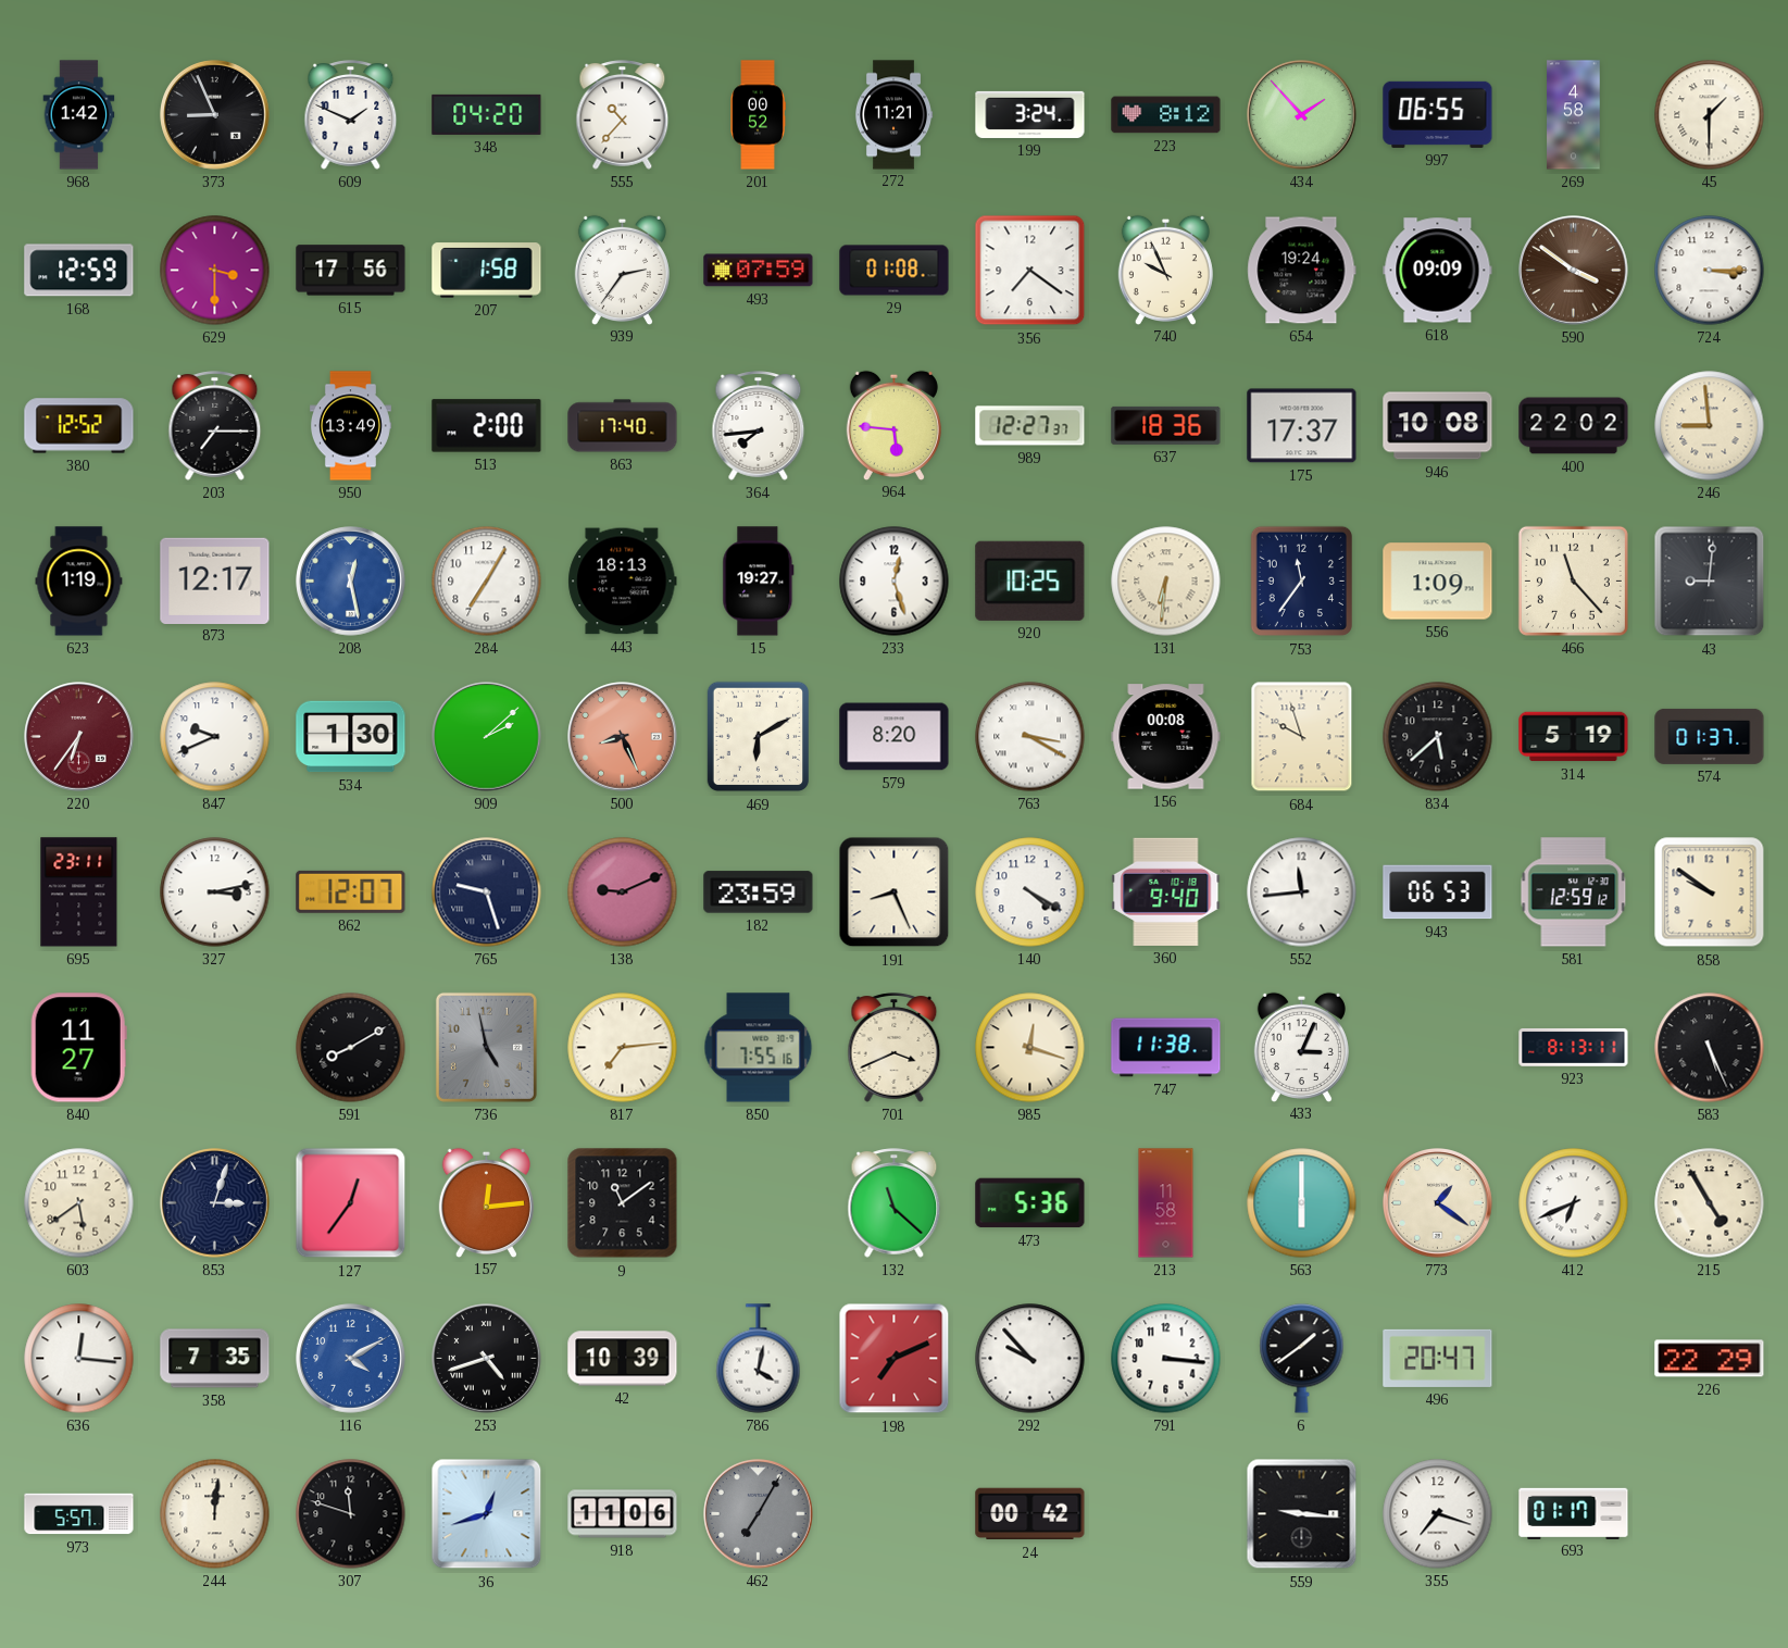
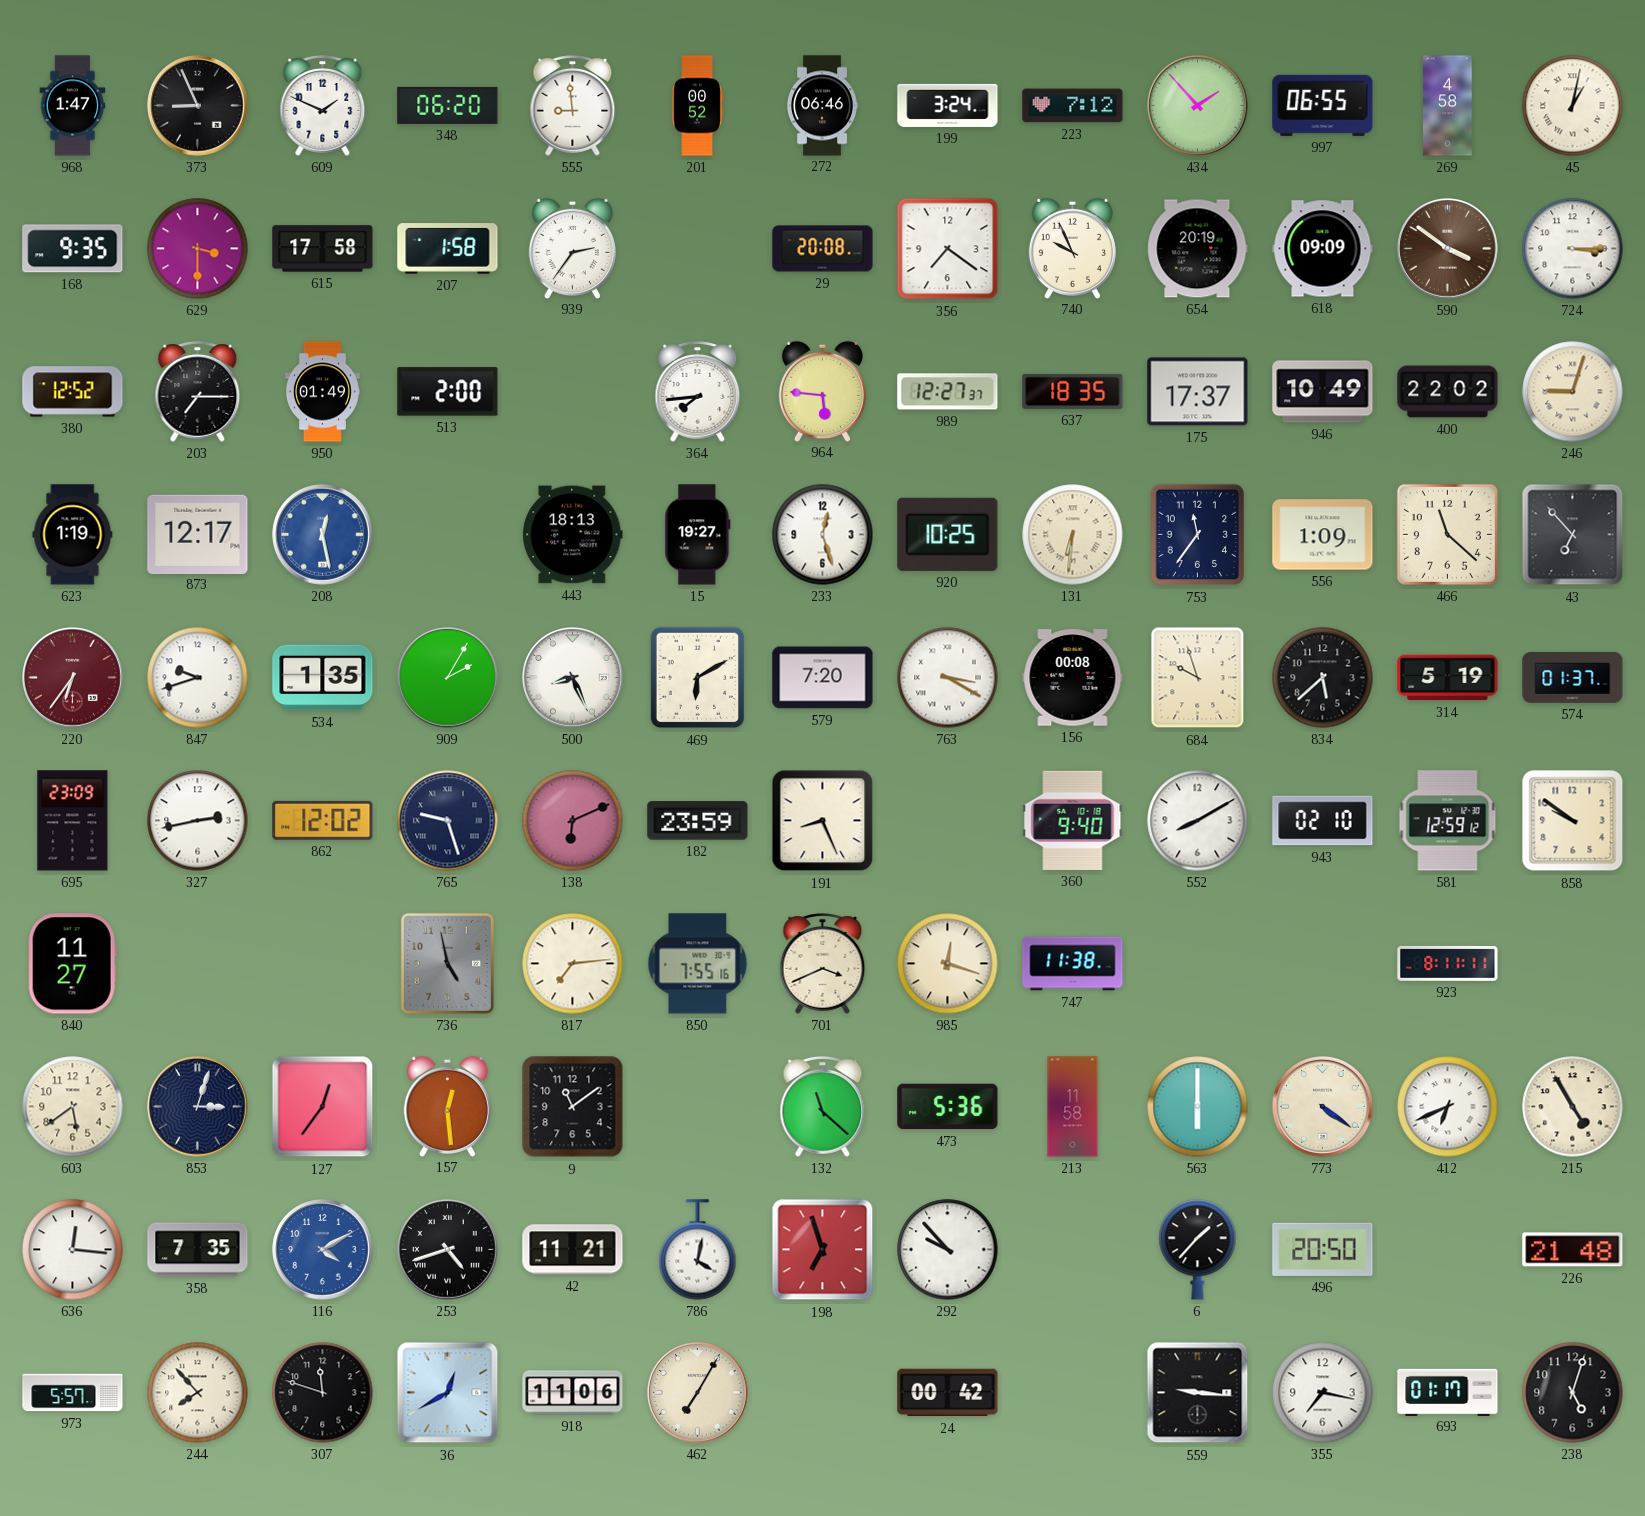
968: 1:42 -> 1:47 (73, 106)
348: 04:20 -> 06:20 (448, 105)
555: 10:37 -> 8:59 (573, 106)
272: 11:21 -> 06:46 (822, 106)
223: 8:12 -> 7:12 (1073, 106)
45: 1:30 -> 1:02 (1573, 106)
168: 12:59 -> 9:35 (73, 249)
615: 17:56 -> 17:58 (323, 249)
493: 07:59 -> none (759, 271)
29: 01:08 -> 20:08 (823, 249)
654: 19:24 -> 20:19 (1198, 249)
950: 13:49 -> 01:49 (322, 392)
863: 17:40 -> none (623, 426)
637: 18:36 -> 18:35 (1073, 391)
946: 10:08 -> 10:49 (1323, 392)
246: 8:59 -> 9:03 (1573, 392)
284: 7:05 -> none (487, 582)
466: 11:23 -> 11:22 (1447, 534)
43: 9:01 -> 6:53 (1573, 535)
847: 9:41 -> 9:42 (198, 678)
534: 1:30 -> 1:35 (323, 678)
909: 2:08 -> 2:05 (448, 678)
500 dial: salmon -> white (573, 678)
579: 8:20 -> 7:20 (823, 678)
695: 23:11 -> 23:09 (73, 821)
327: 3:13 -> 2:43 (198, 821)
862: 12:07 -> 12:02 (323, 820)
138: 9:11 -> 6:11 (573, 821)
140: 4:20 -> none (1030, 892)
552: 11:44 -> 8:10 (1198, 821)
943: 06:53 -> 02:10 (1323, 821)
591: 8:10 -> none (351, 1048)
433: 3:04 -> none (1301, 1047)
923: 8:13 -> 8:11 (1448, 964)
583: 5:26 -> none (1710, 1048)
157: 12:14 -> 12:29 (447, 1106)
773: 1:21 -> 4:21 (1323, 1107)
42: 10:39 -> 11:21 (573, 1250)
198: 7:11 -> 6:57 (823, 1250)
791: 3:16 -> none (1166, 1359)
6: 1:39 -> 1:37 (1198, 1250)
496: 20:47 -> 20:50 (1323, 1249)
226: 22:29 -> 21:48 (1573, 1250)
244: 12:01 -> 7:53 (198, 1393)
36: 12:42 -> 12:40 (448, 1393)
462 dial: grey -> cream (698, 1393)
355: 7:18 -> 7:17 (1323, 1393)
238: none -> 5:03 (1573, 1393)
